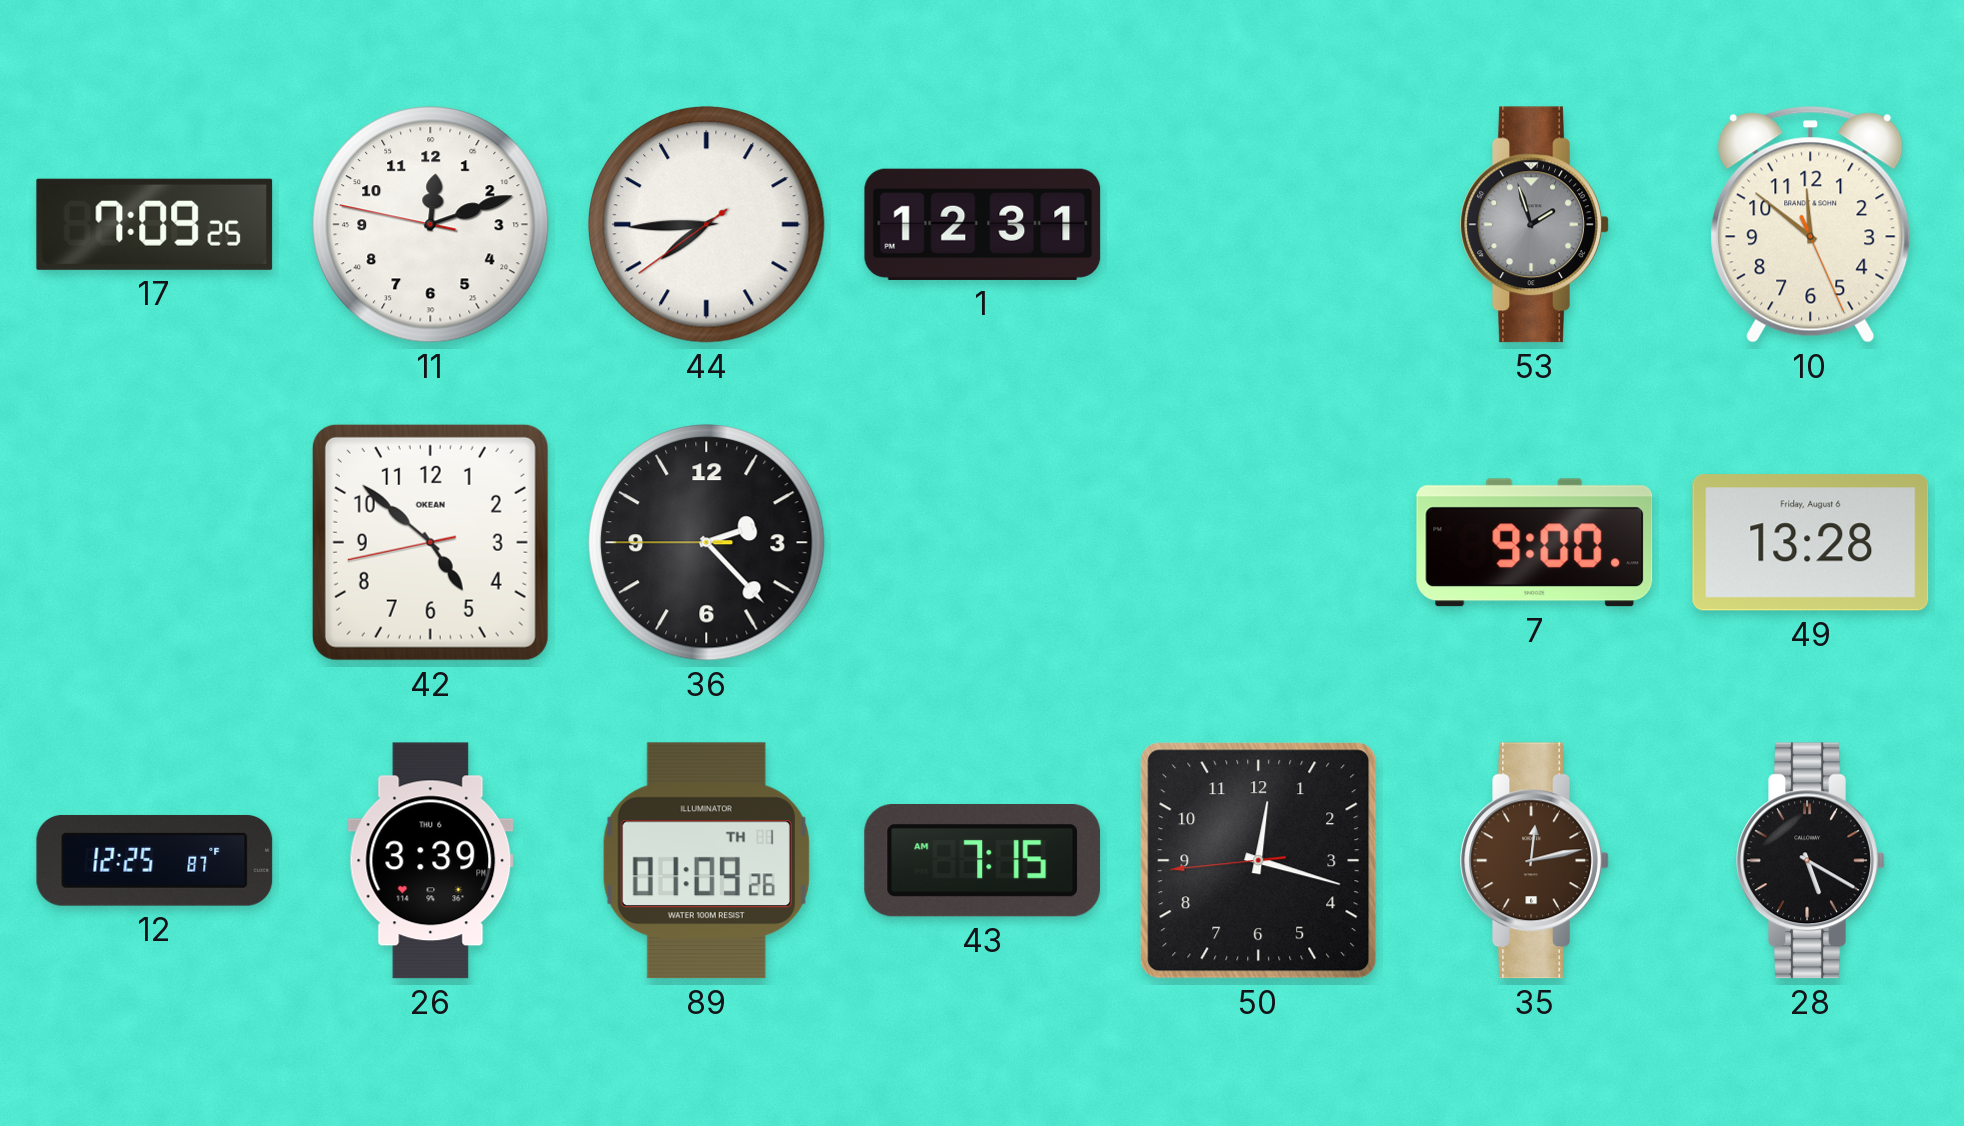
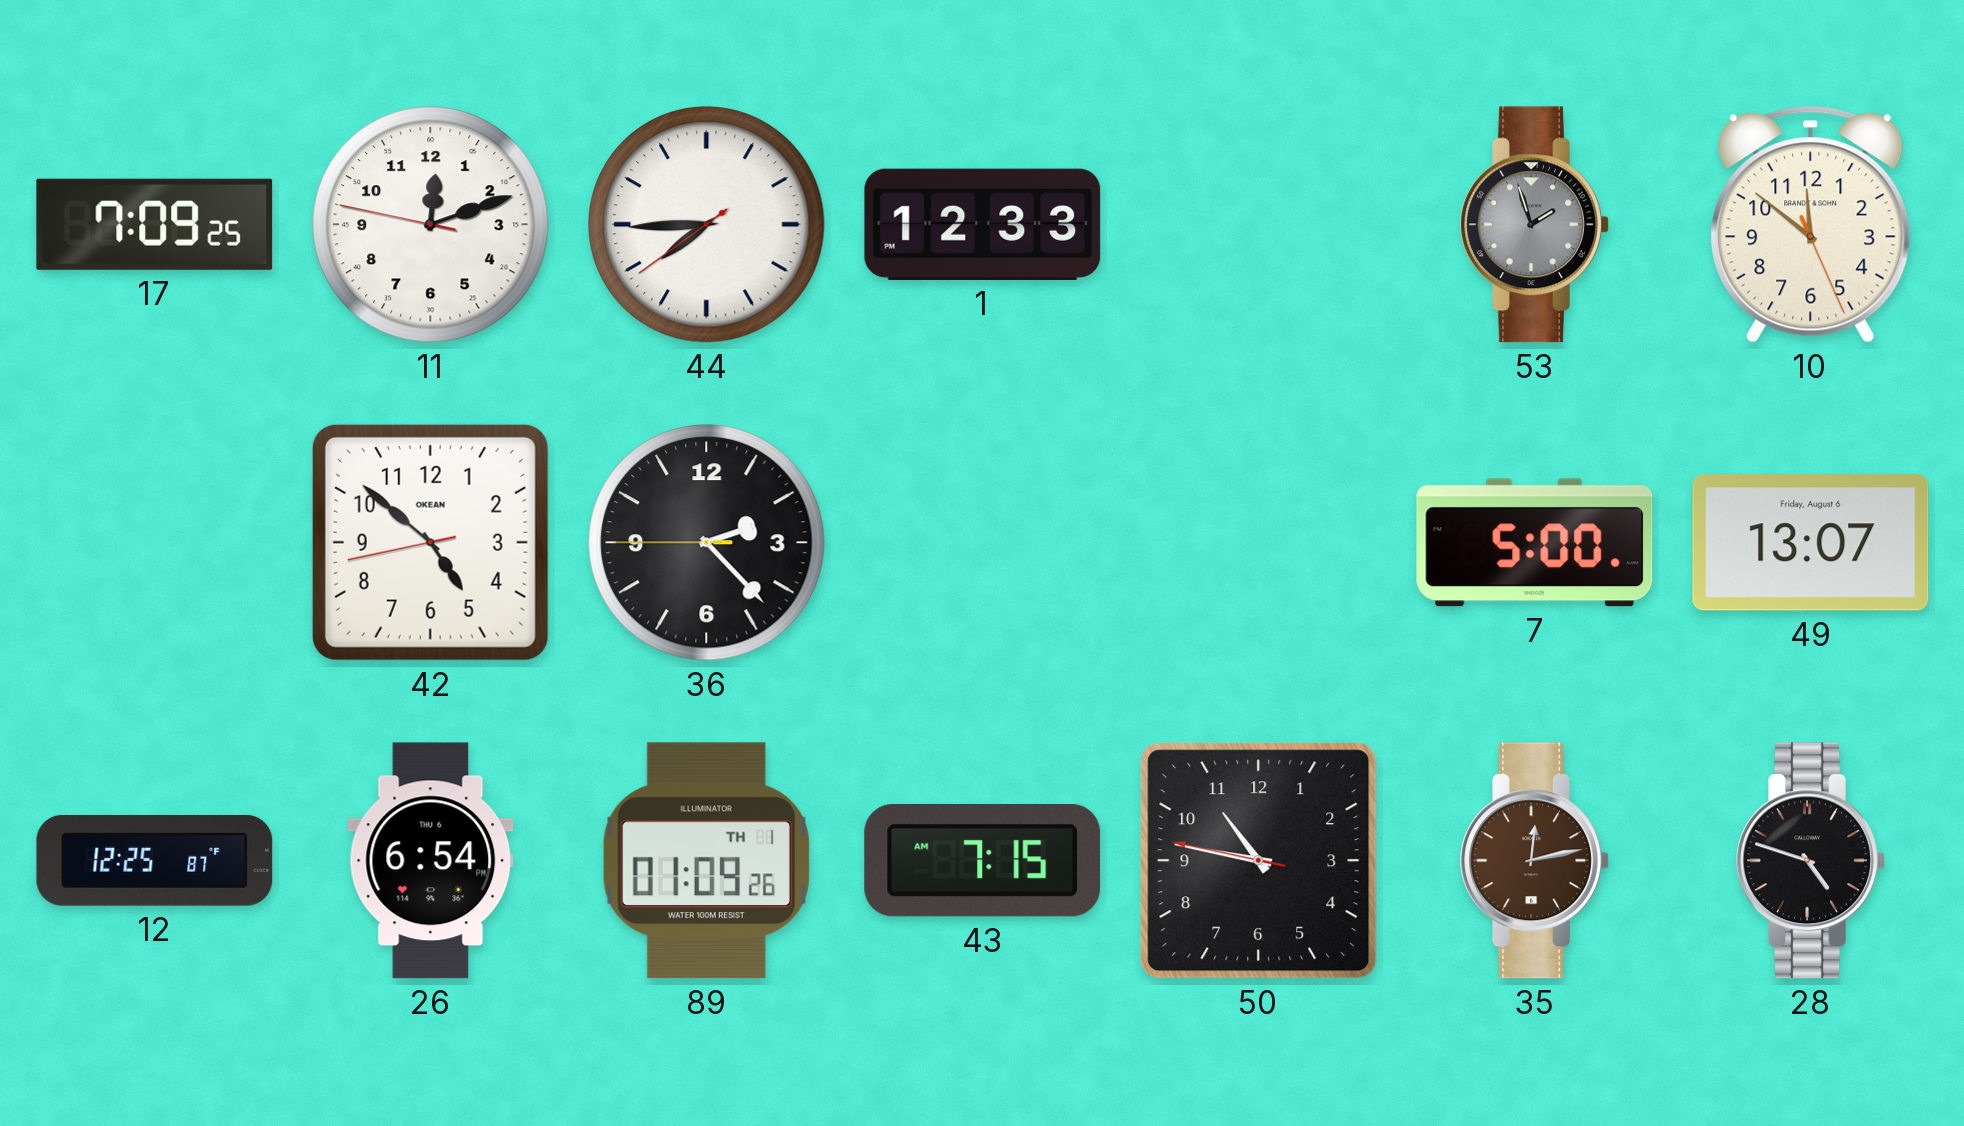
1: 12:31 -> 12:33 (983, 224)
7: 9:00 -> 5:00 (1535, 543)
49: 13:28 -> 13:07 (1811, 543)
26: 3:39 -> 6:54 (431, 861)
50: 12:17 -> 10:46 (1259, 861)
28: 5:20 -> 4:48 (1811, 861)
